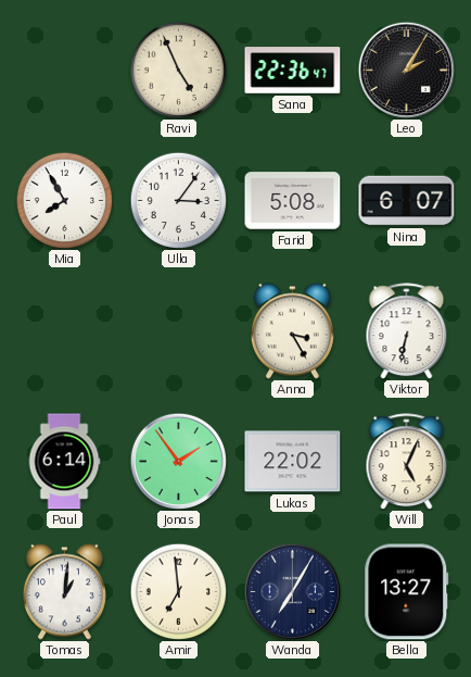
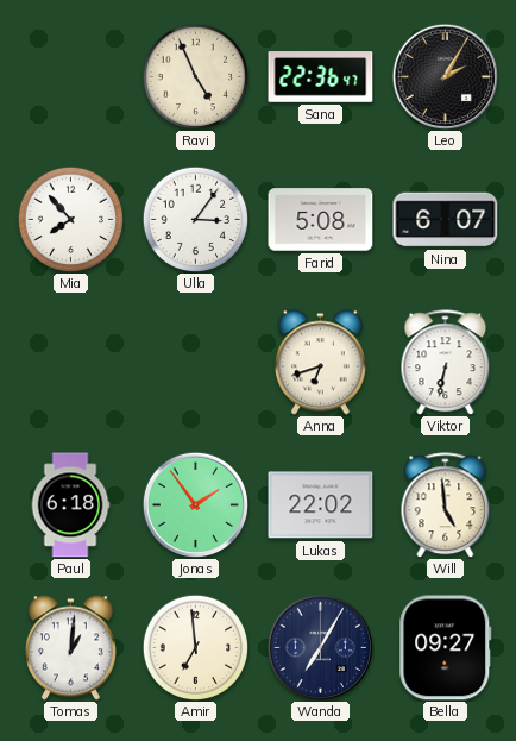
Mia: 7:55 -> 7:53 (70, 219)
Anna: 3:25 -> 6:42 (320, 363)
Paul: 6:14 -> 6:18 (70, 505)
Will: 5:04 -> 4:59 (446, 505)
Bella: 13:27 -> 09:27 (446, 648)
